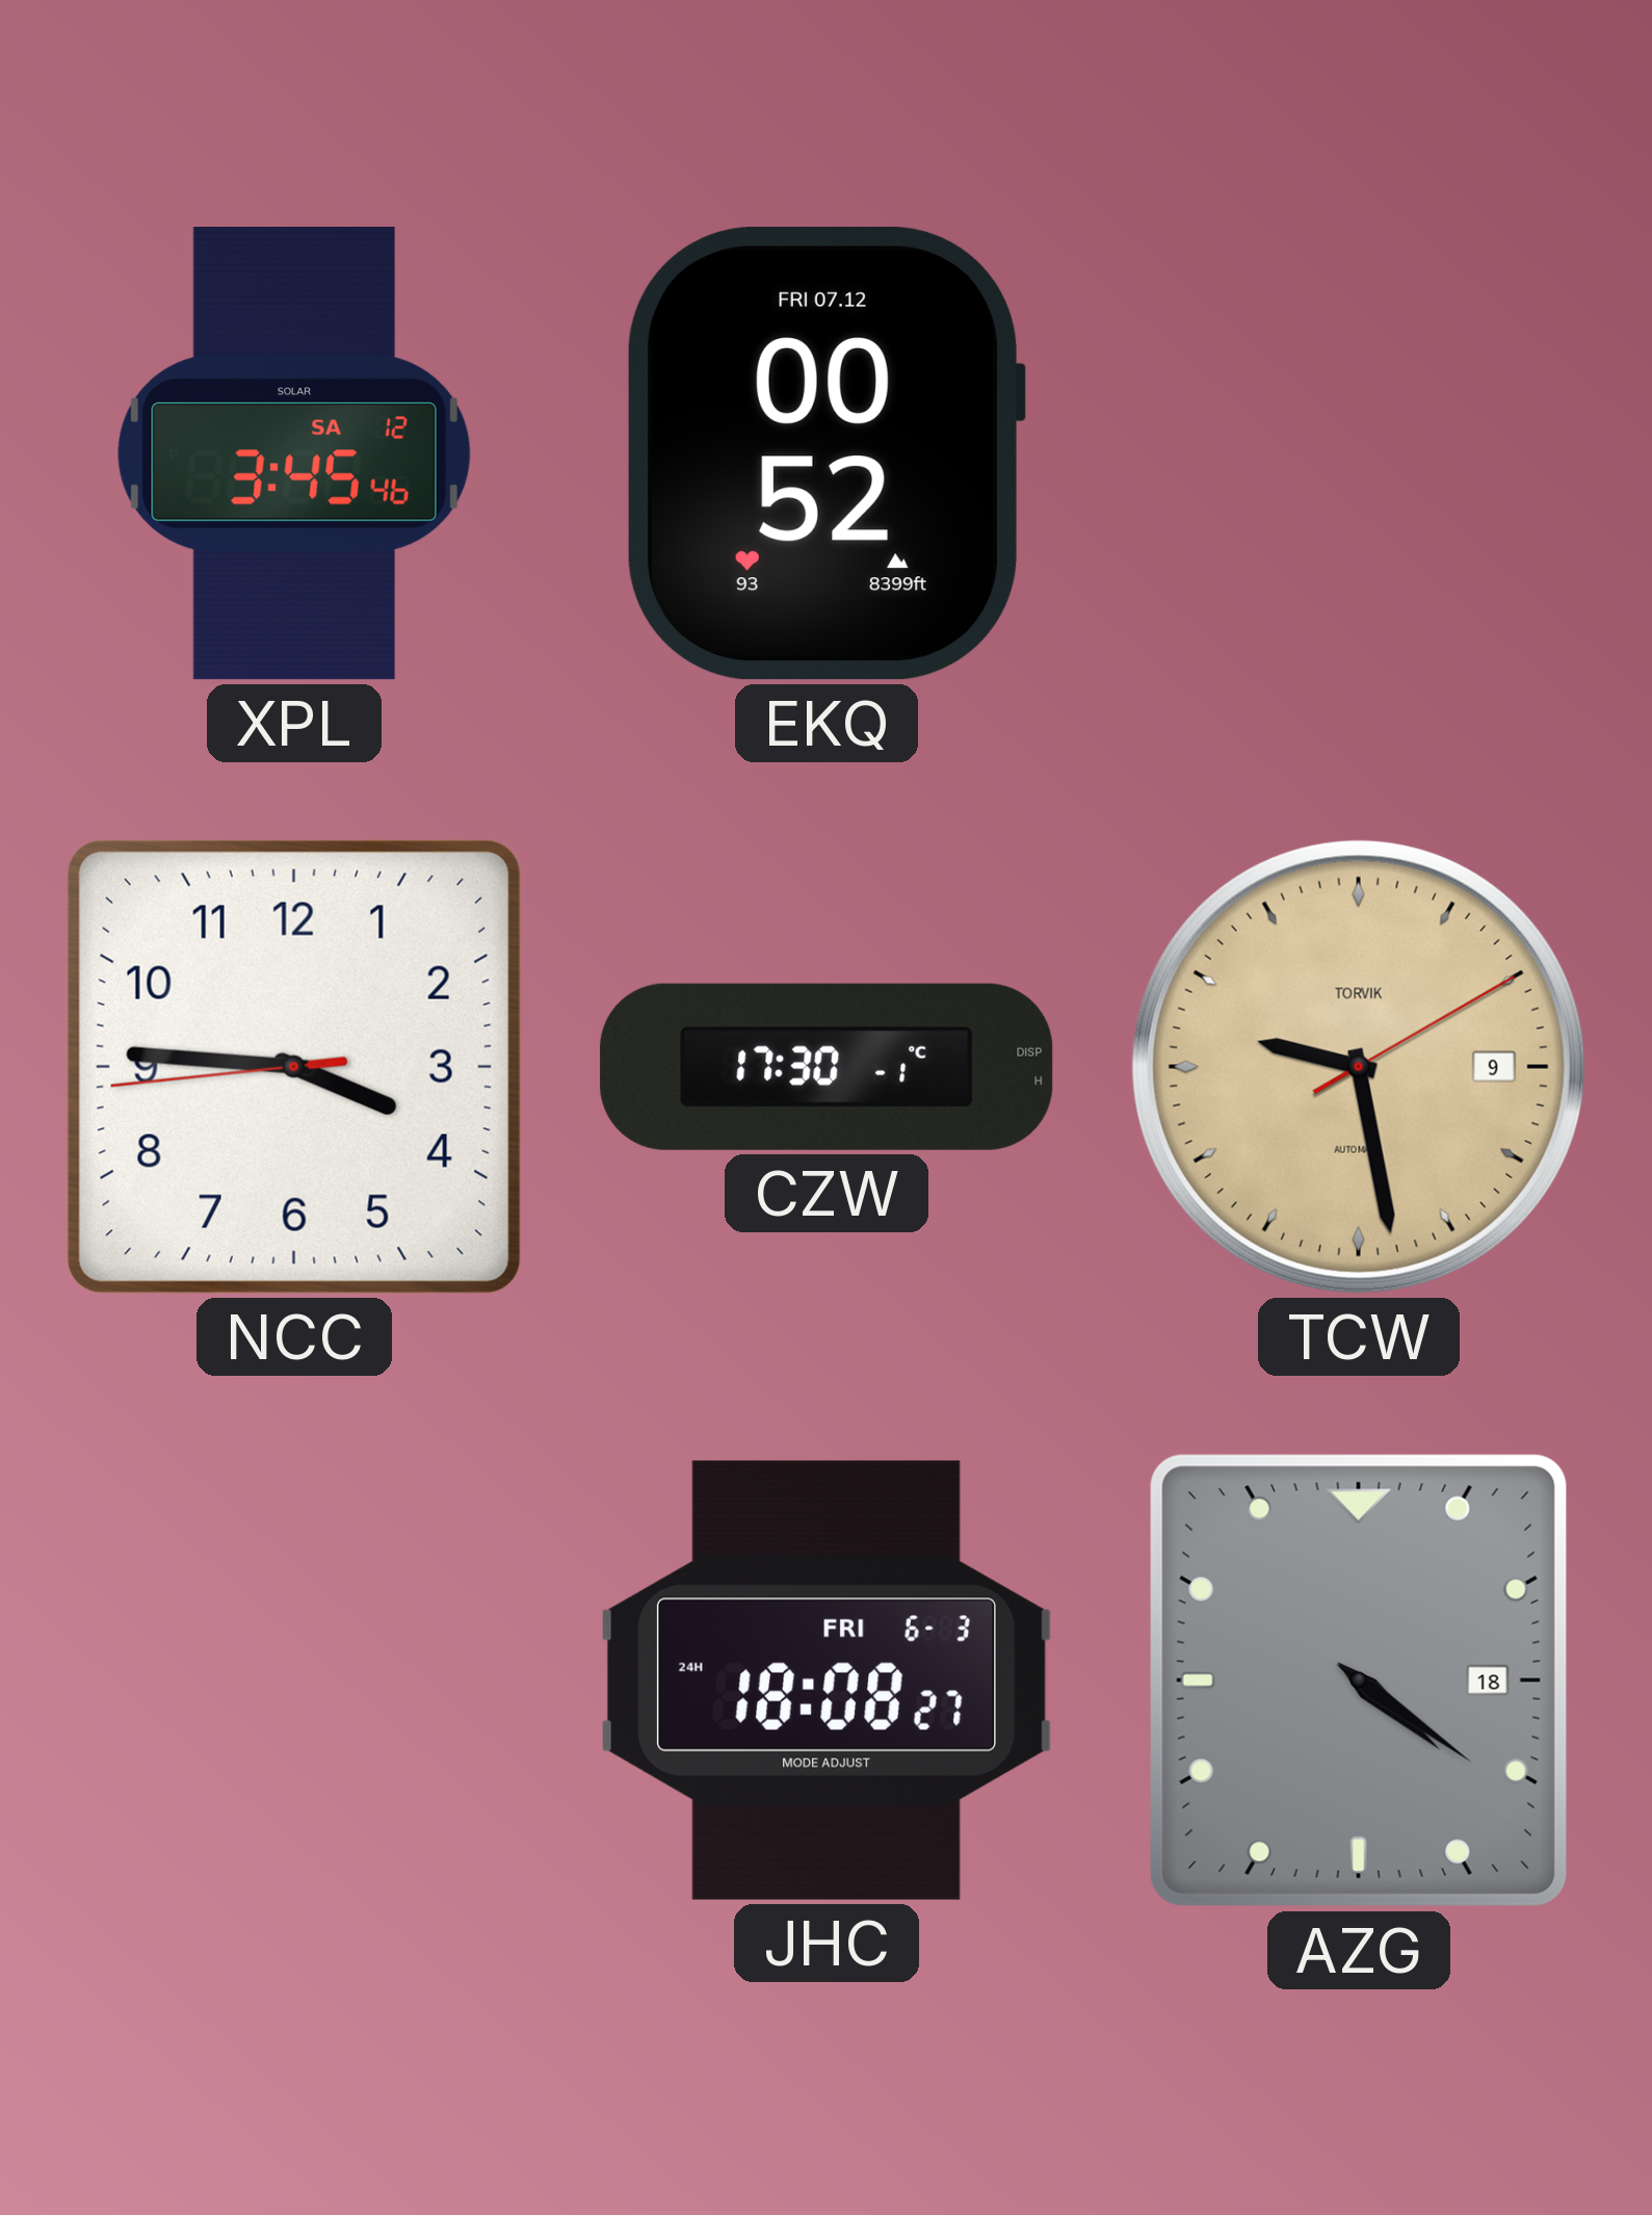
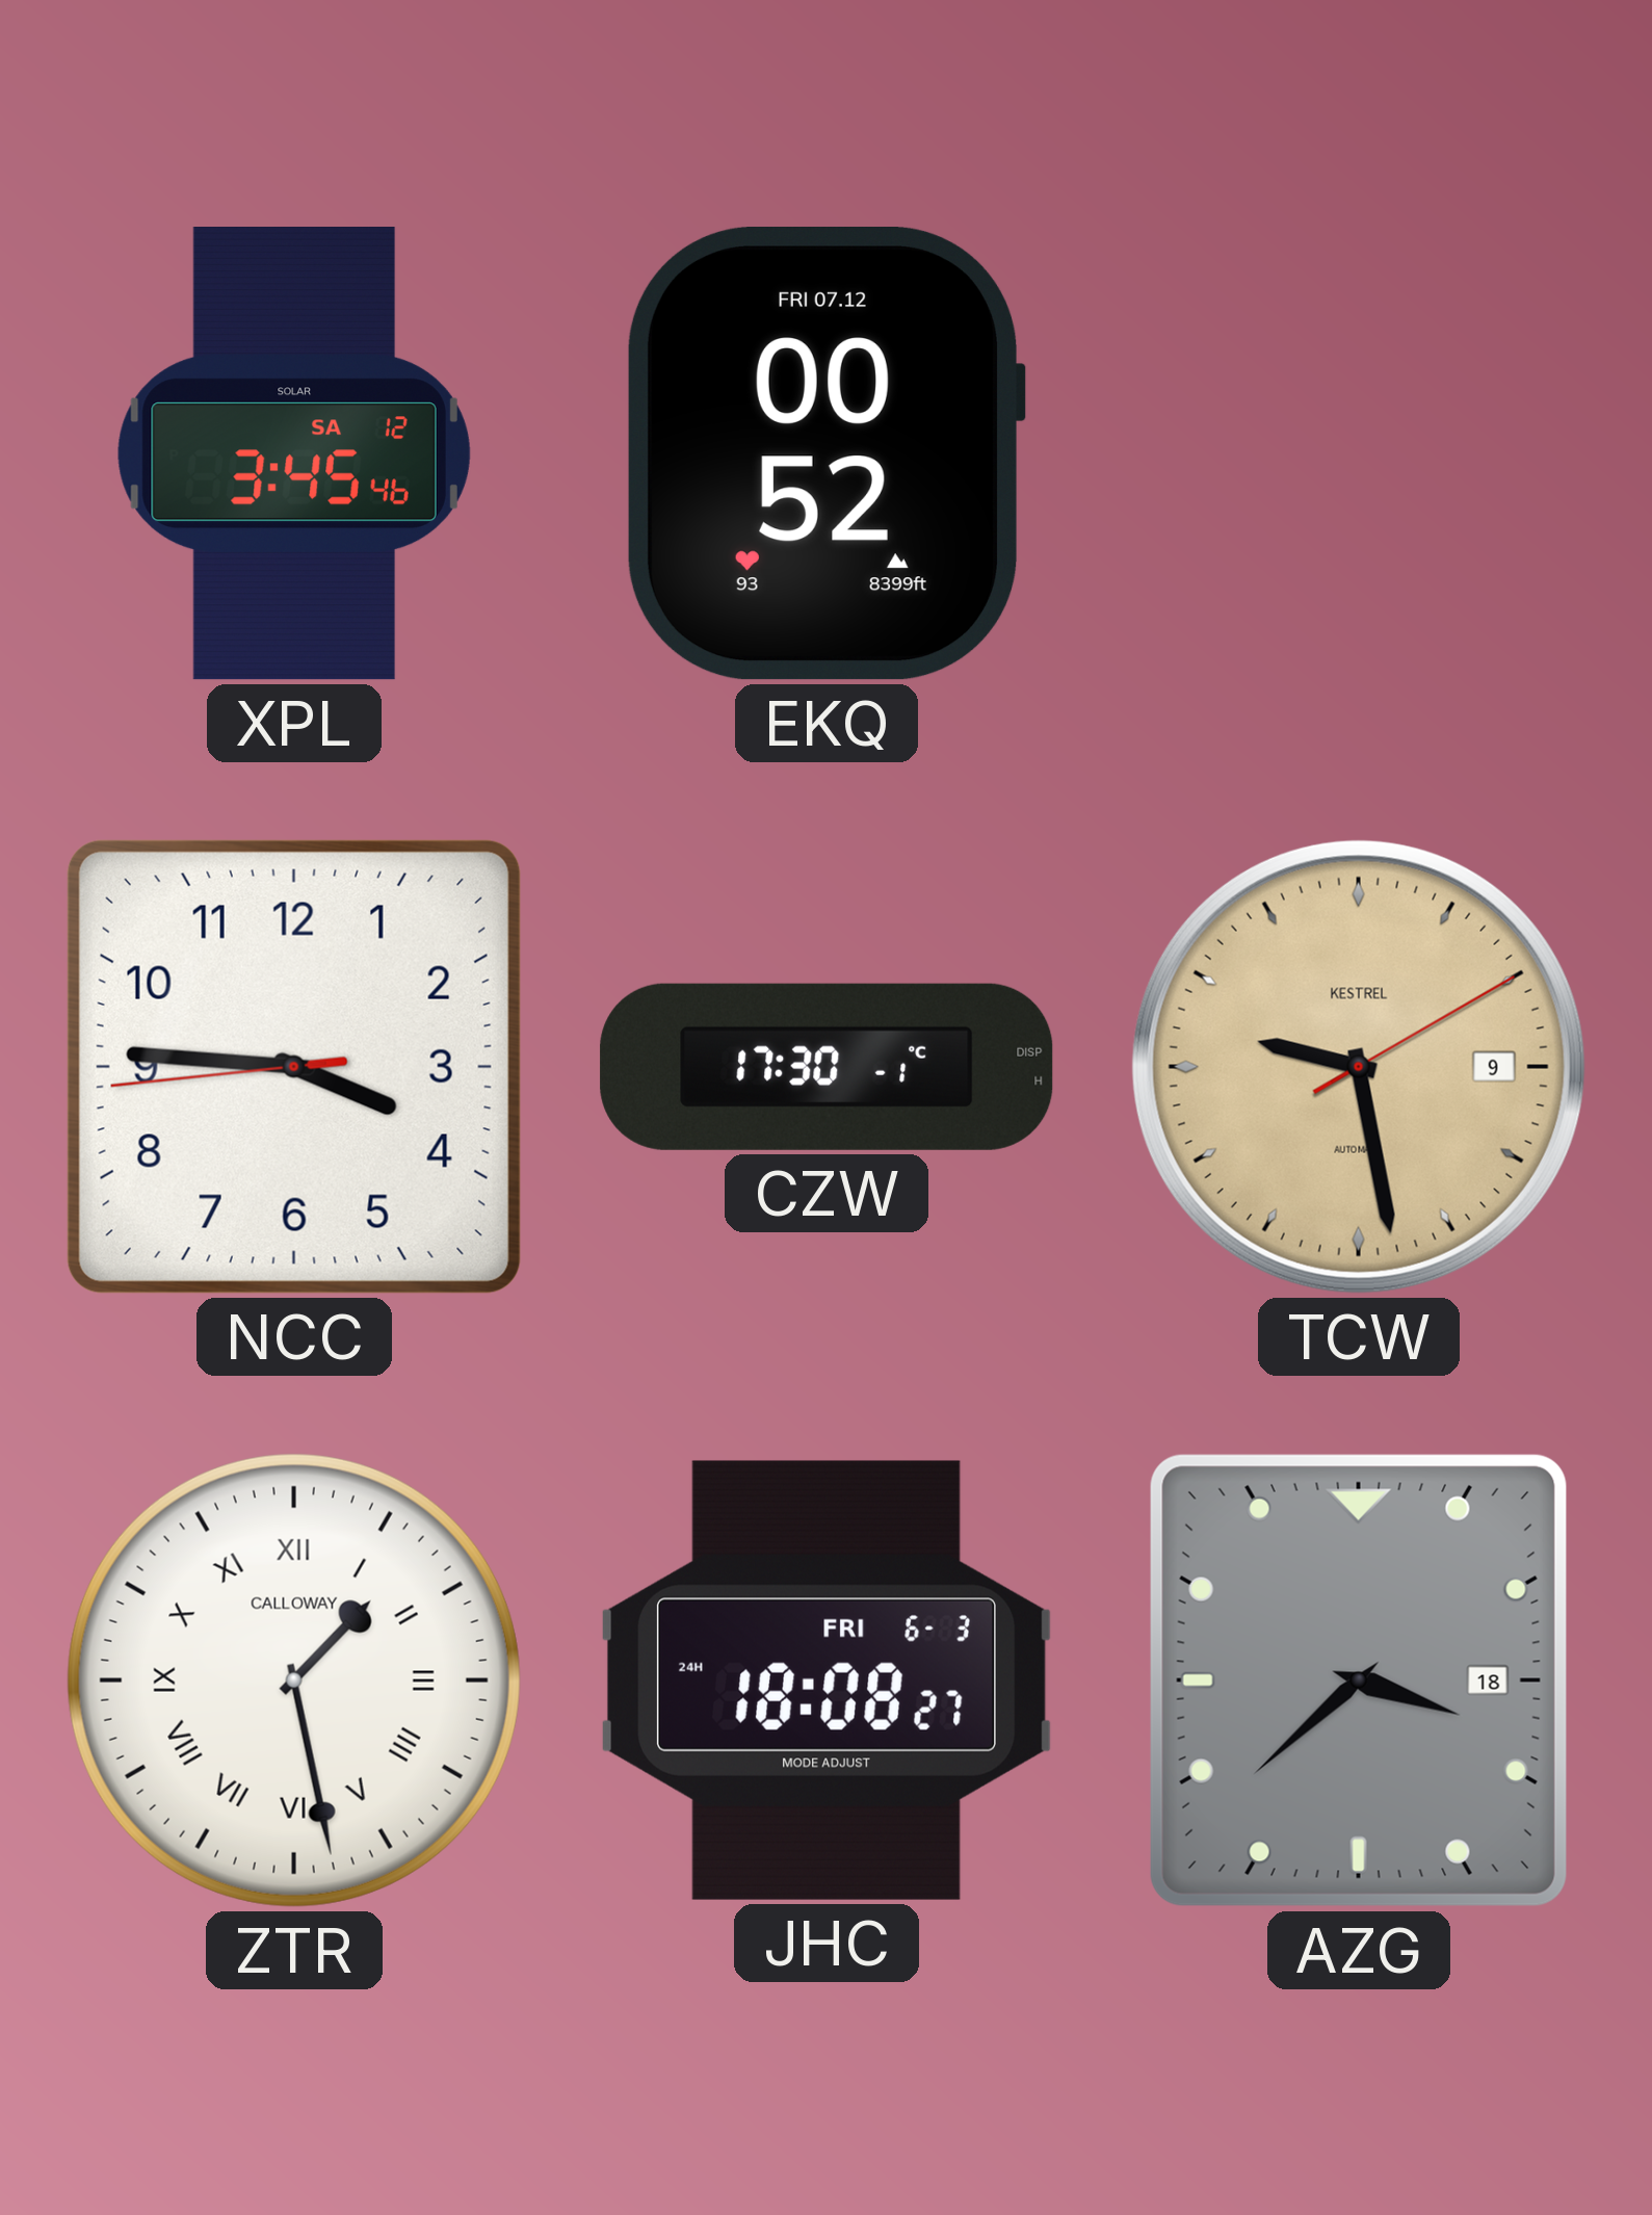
TCW brand: TORVIK -> KESTREL (1359, 1067)
ZTR: none -> 1:28 (294, 1680)
AZG: 4:21 -> 3:38 (1359, 1680)
